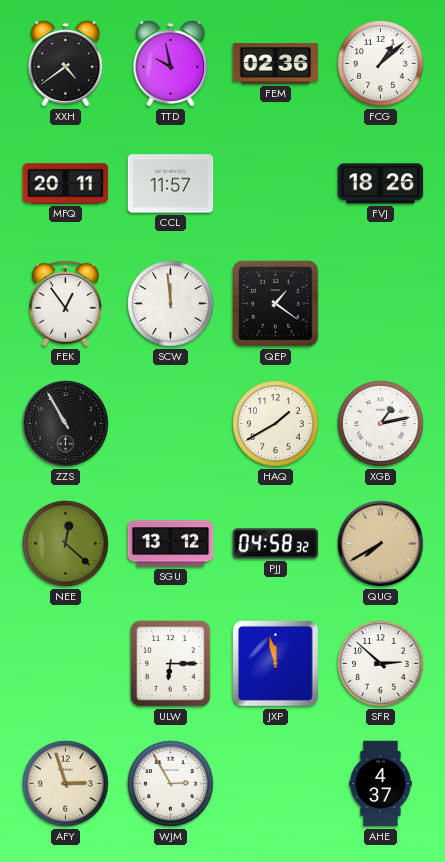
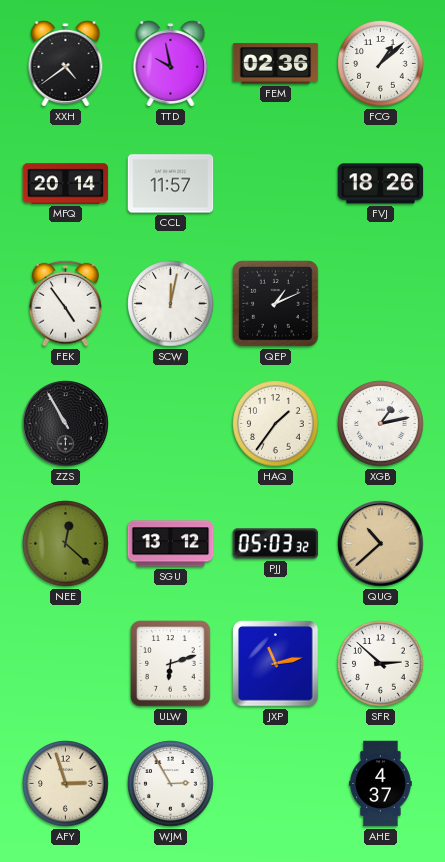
MFQ: 20:11 -> 20:14 (66, 184)
FEK: 12:54 -> 4:54 (66, 303)
SCW: 11:59 -> 12:02 (171, 304)
QEP: 1:21 -> 1:11 (276, 304)
HAQ: 1:40 -> 1:36 (276, 424)
PJJ: 04:58 -> 05:03 (276, 544)
QUG: 7:40 -> 10:38 (381, 544)
ULW: 6:15 -> 6:12 (171, 664)
JXP: 11:58 -> 11:13 (276, 664)
